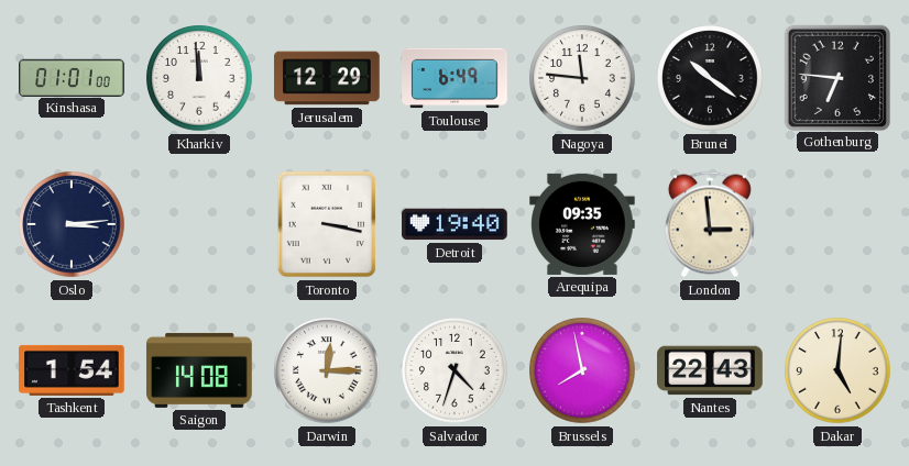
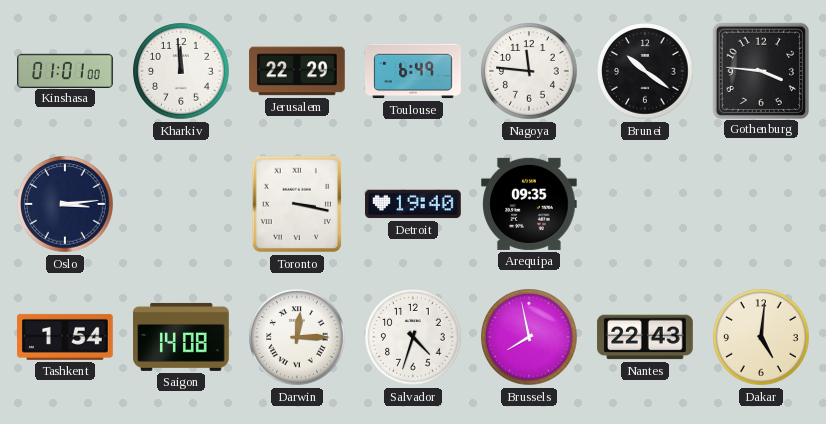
Jerusalem: 12:29 -> 22:29 (297, 71)
Gothenburg: 6:46 -> 3:46 (760, 70)
London: 2:59 -> none (710, 224)
